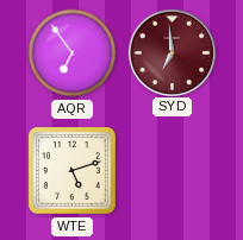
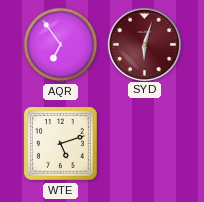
SYD: 6:59 -> 6:03 (144, 44)
